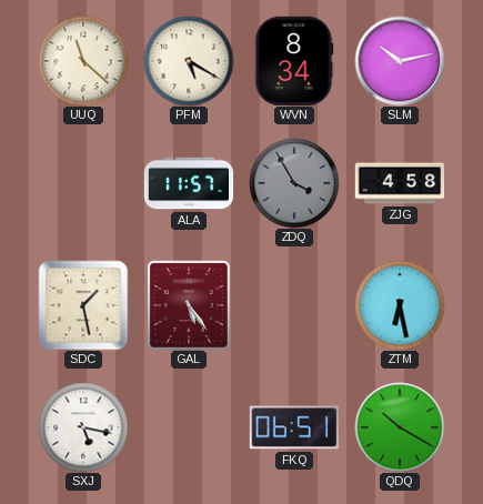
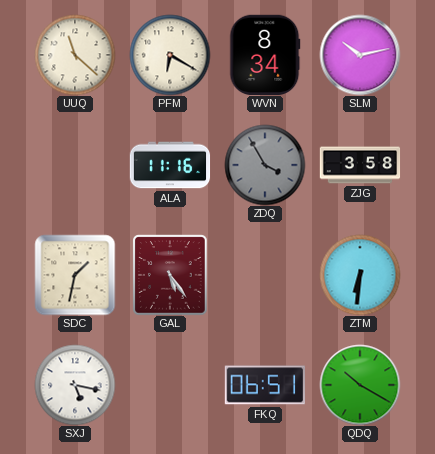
PFM: 5:20 -> 6:20 (170, 55)
ALA: 11:57 -> 11:16 (170, 165)
ZJG: 4:58 -> 3:58 (360, 165)
SDC: 1:28 -> 1:32 (75, 275)
ZTM: 6:28 -> 6:31 (360, 275)
